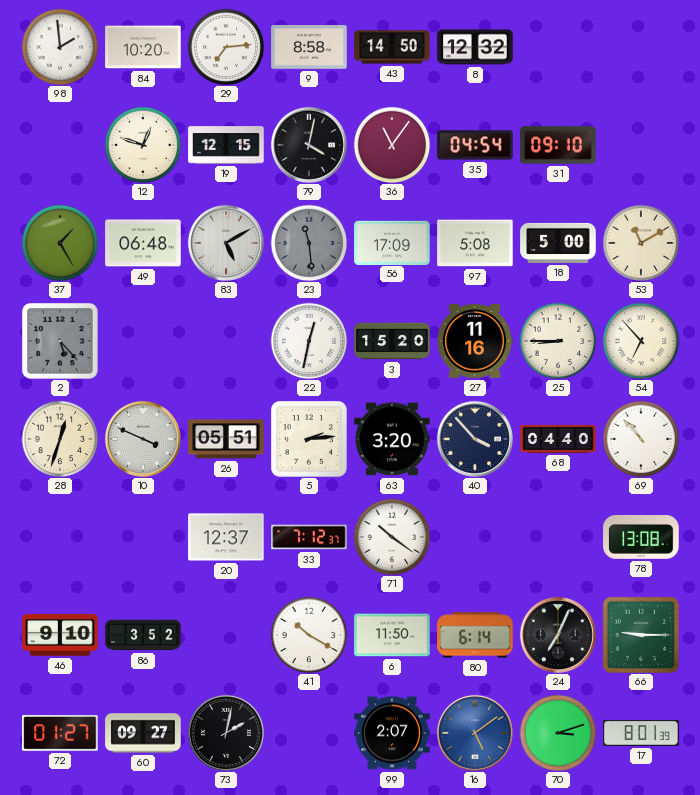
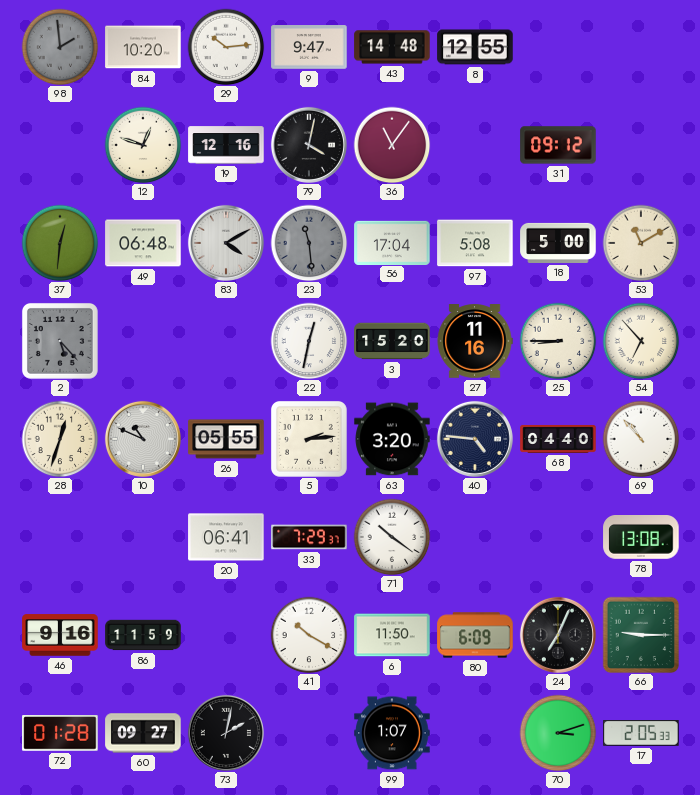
98 dial: white -> grey (60, 47)
29: 7:14 -> 10:14 (226, 47)
9: 8:58 -> 9:47 (309, 47)
43: 14:50 -> 14:48 (392, 47)
8: 12:32 -> 12:55 (475, 47)
19: 12:15 -> 12:16 (226, 145)
35: 04:54 -> none (475, 145)
31: 09:10 -> 09:12 (558, 145)
37: 1:25 -> 12:31 (60, 243)
83: 5:10 -> 4:10 (226, 243)
56: 17:09 -> 17:04 (392, 242)
10: 3:49 -> 10:49 (143, 439)
26: 05:51 -> 05:55 (226, 439)
40: 3:53 -> 4:46 (475, 439)
20: 12:37 -> 06:41 (226, 537)
33: 7:12 -> 7:29 (309, 537)
46: 9:10 -> 9:16 (60, 635)
86: 3:52 -> 11:59 (143, 635)
80: 6:14 -> 6:09 (475, 635)
72: 01:27 -> 01:28 (60, 733)
99: 2:07 -> 1:07 (392, 733)
16: 5:09 -> none (475, 733)
17: 8:01 -> 2:05 (641, 734)
